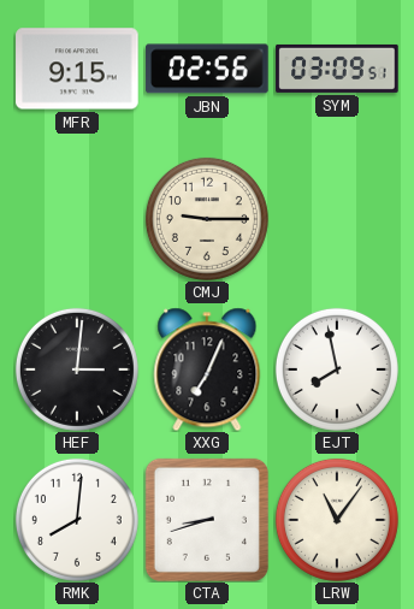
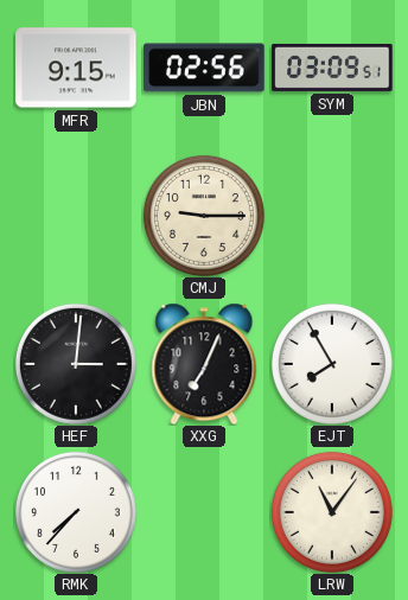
EJT: 7:58 -> 7:55 (332, 364)
RMK: 8:01 -> 7:37 (76, 512)
CTA: 8:42 -> none (207, 520)
